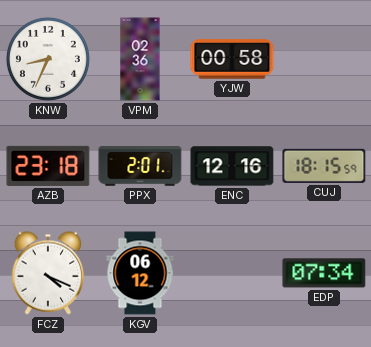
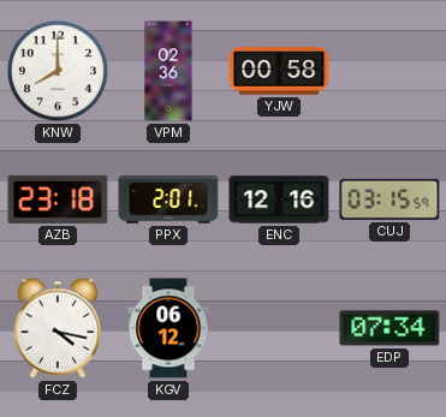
KNW: 8:34 -> 8:00 (58, 71)
CUJ: 18:15 -> 03:15 (389, 199)
FCZ: 4:19 -> 4:17 (58, 328)
